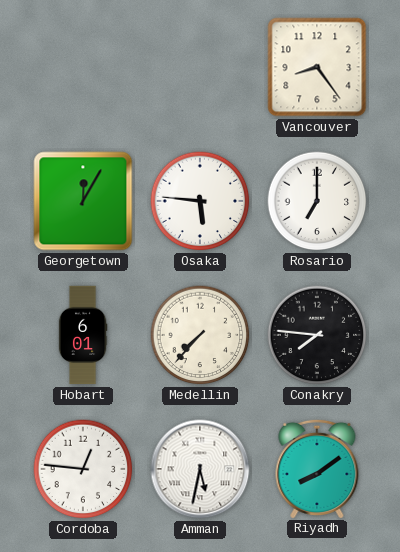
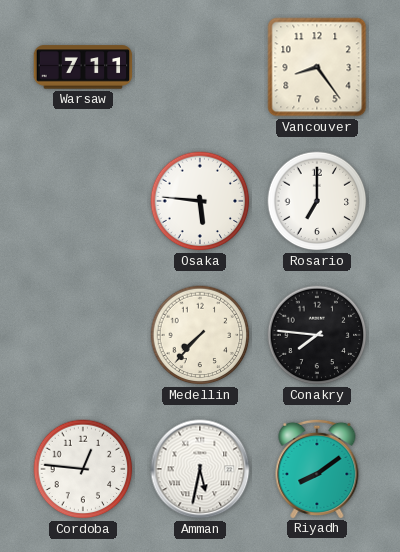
Warsaw: none -> 7:11 (83, 67)
Georgetown: 12:05 -> none (83, 201)
Hobart: 6:01 -> none (83, 335)
